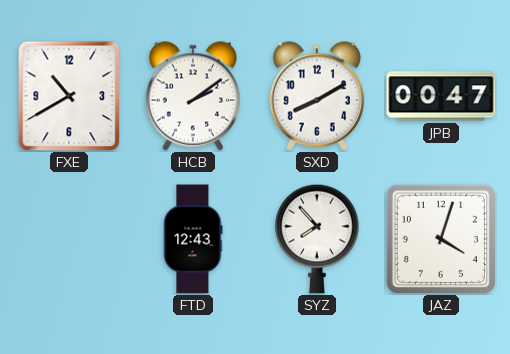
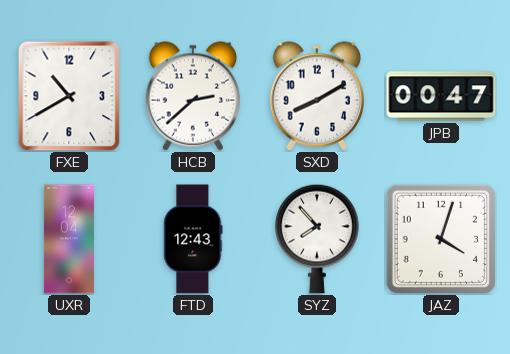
HCB: 2:09 -> 2:38 (192, 96)
UXR: none -> 12:04 (69, 239)
